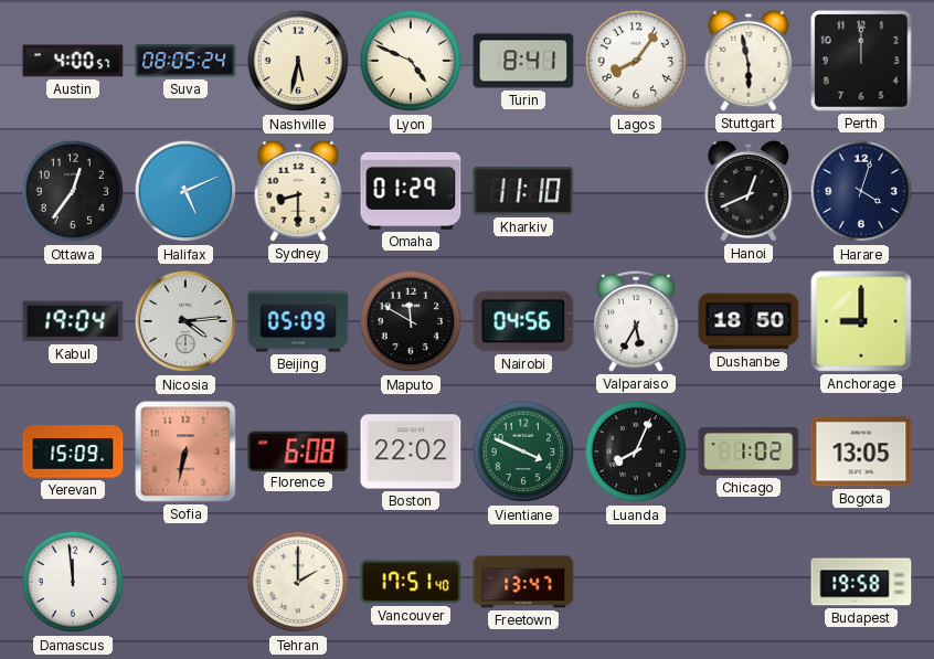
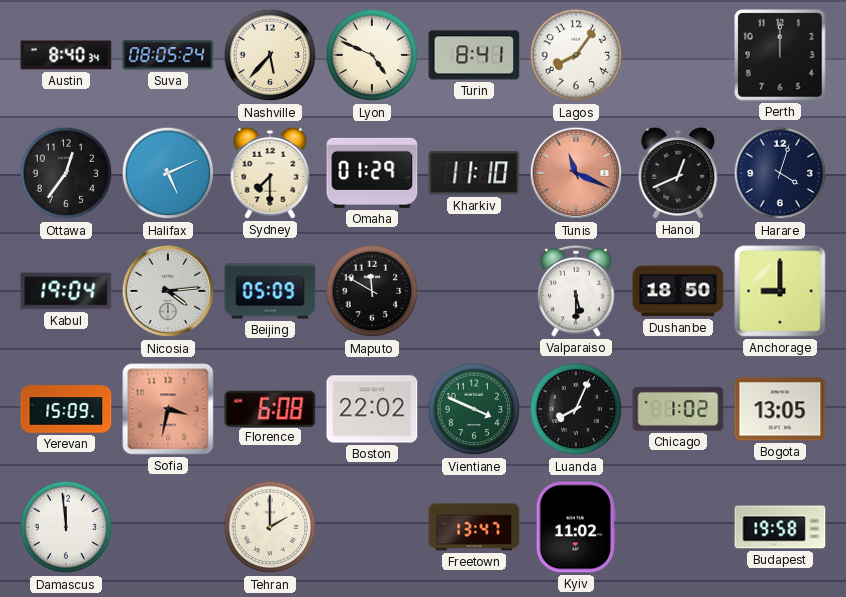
Austin: 4:00 -> 8:40 (66, 55)
Nashville: 5:32 -> 5:37 (270, 55)
Stuttgart: 5:58 -> none (749, 61)
Sydney: 8:30 -> 7:30 (270, 173)
Tunis: none -> 11:19 (576, 173)
Nairobi: 04:56 -> none (523, 321)
Valparaiso: 5:35 -> 5:30 (576, 291)
Sofia: 6:32 -> 3:32 (168, 409)
Vancouver: 17:51 -> none (411, 582)
Kyiv: none -> 11:02 (576, 527)
